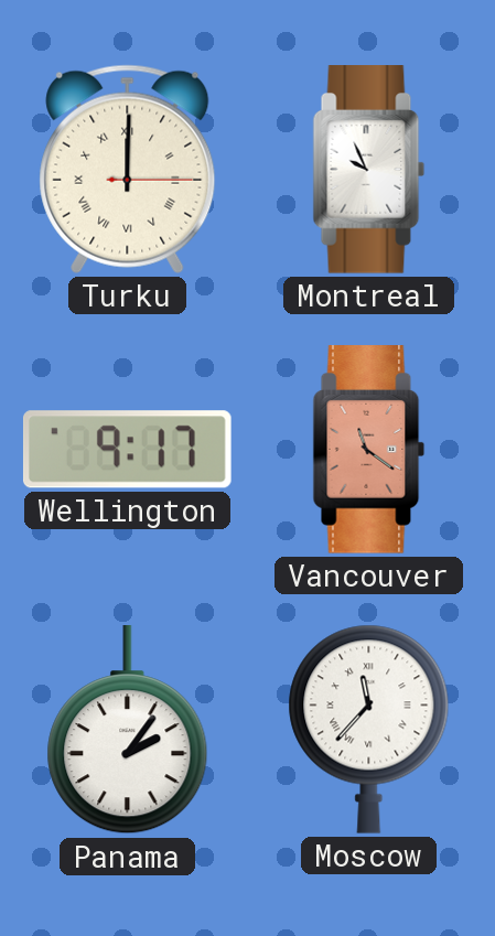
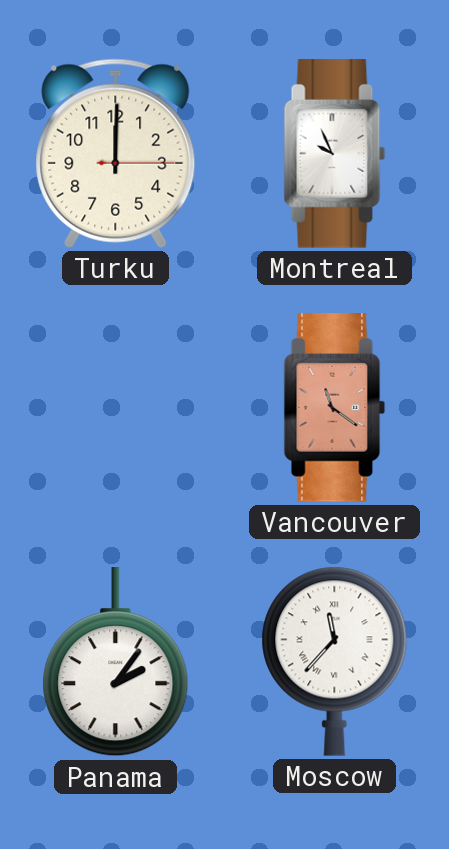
Turku numerals: Roman -> Arabic (116, 153)
Wellington: 9:17 -> none (128, 450)
